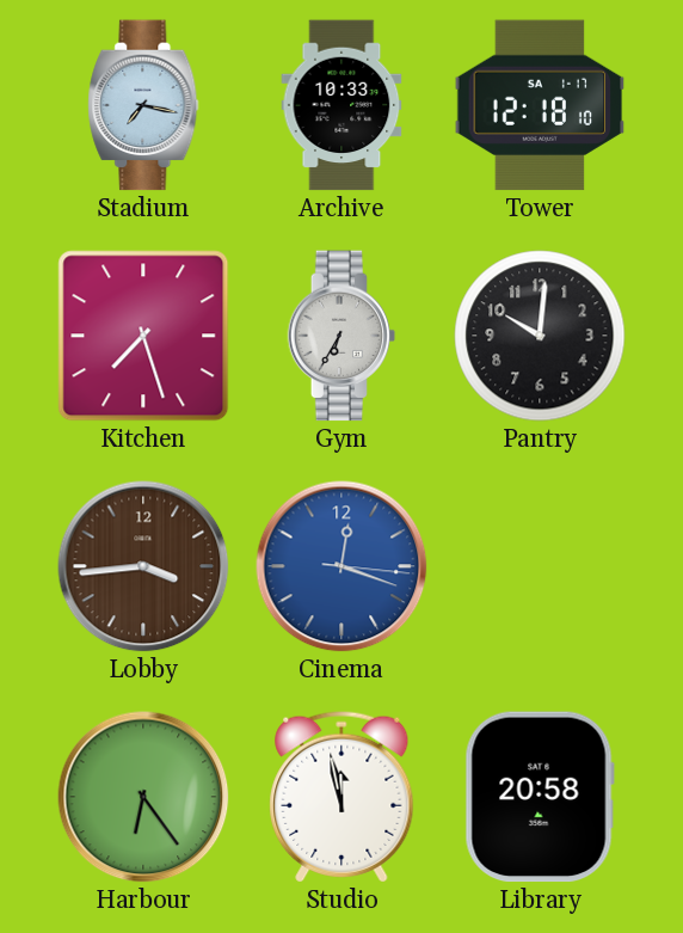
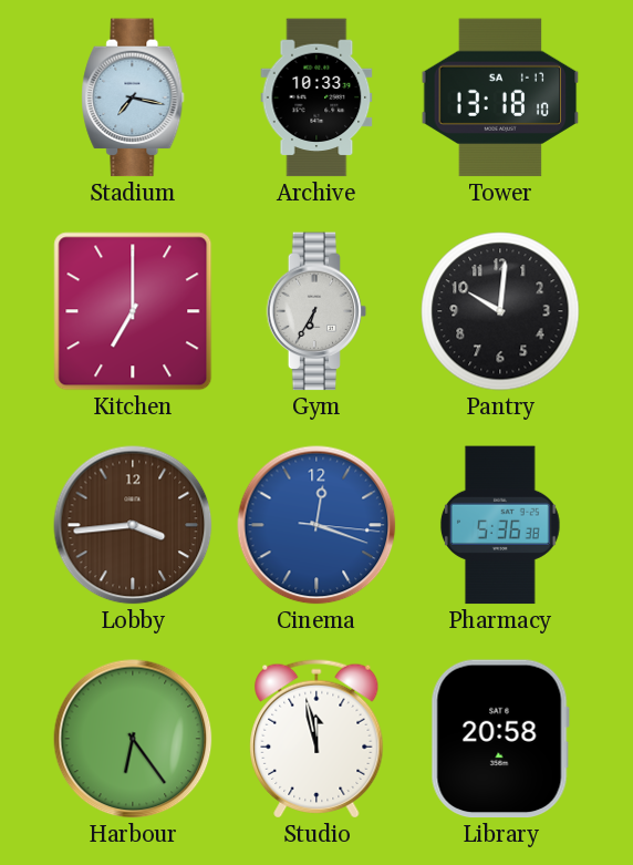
Tower: 12:18 -> 13:18 (500, 97)
Kitchen: 7:27 -> 7:00 (133, 311)
Pharmacy: none -> 5:36 (500, 525)
